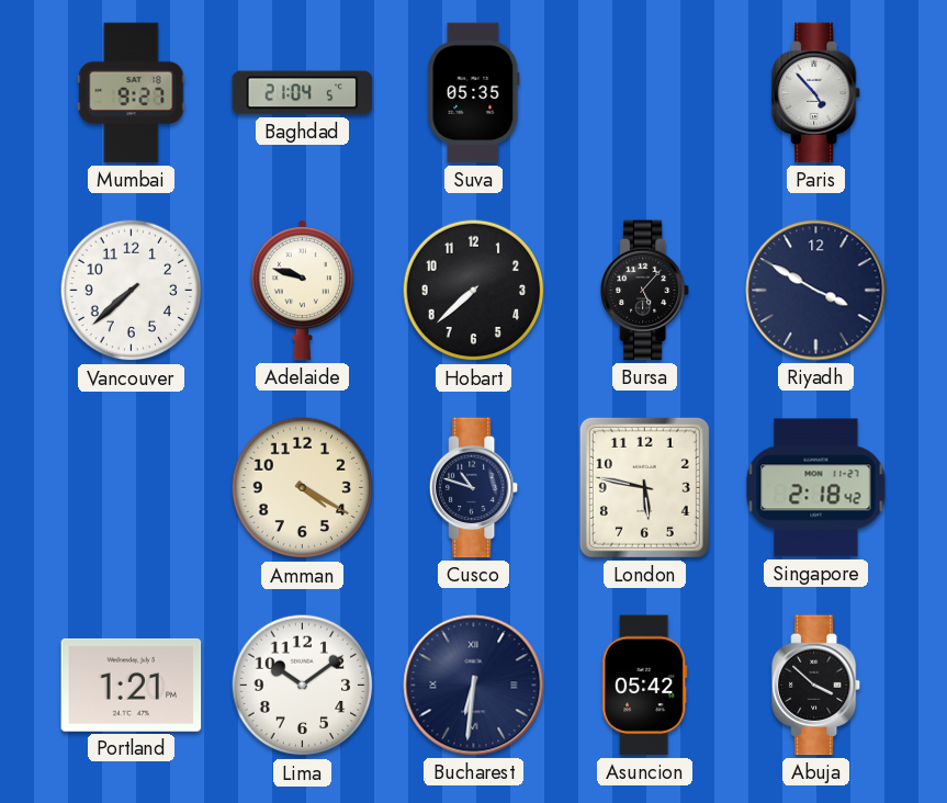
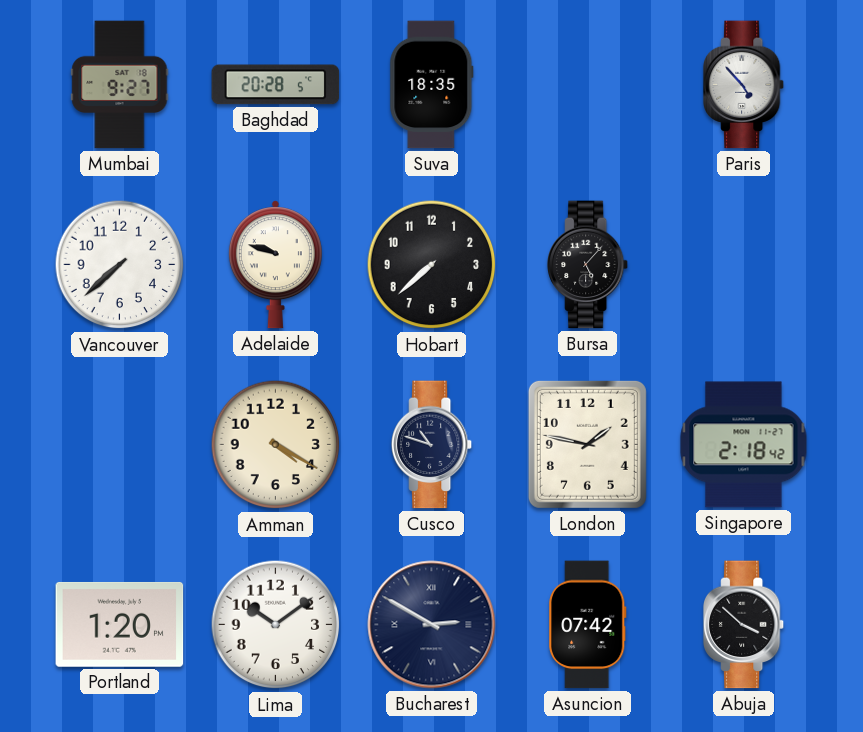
Baghdad: 21:04 -> 20:28 (276, 85)
Suva: 05:35 -> 18:35 (432, 85)
Riyadh: 3:50 -> none (816, 291)
London: 5:47 -> 1:47 (587, 444)
Portland: 1:21 -> 1:20 (120, 624)
Bucharest: 6:31 -> 2:50 (432, 625)
Asuncion: 05:42 -> 07:42 (588, 625)
